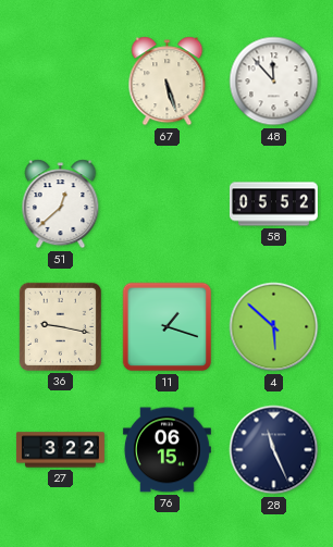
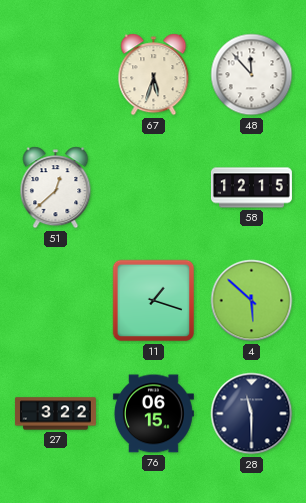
67: 5:27 -> 5:33 (154, 75)
58: 05:52 -> 12:15 (251, 188)
36: 9:17 -> none (60, 326)
28: 11:26 -> 11:30 (252, 414)
